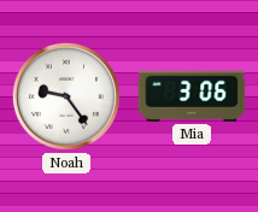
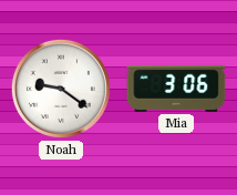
Noah: 9:24 -> 9:21 (61, 89)
